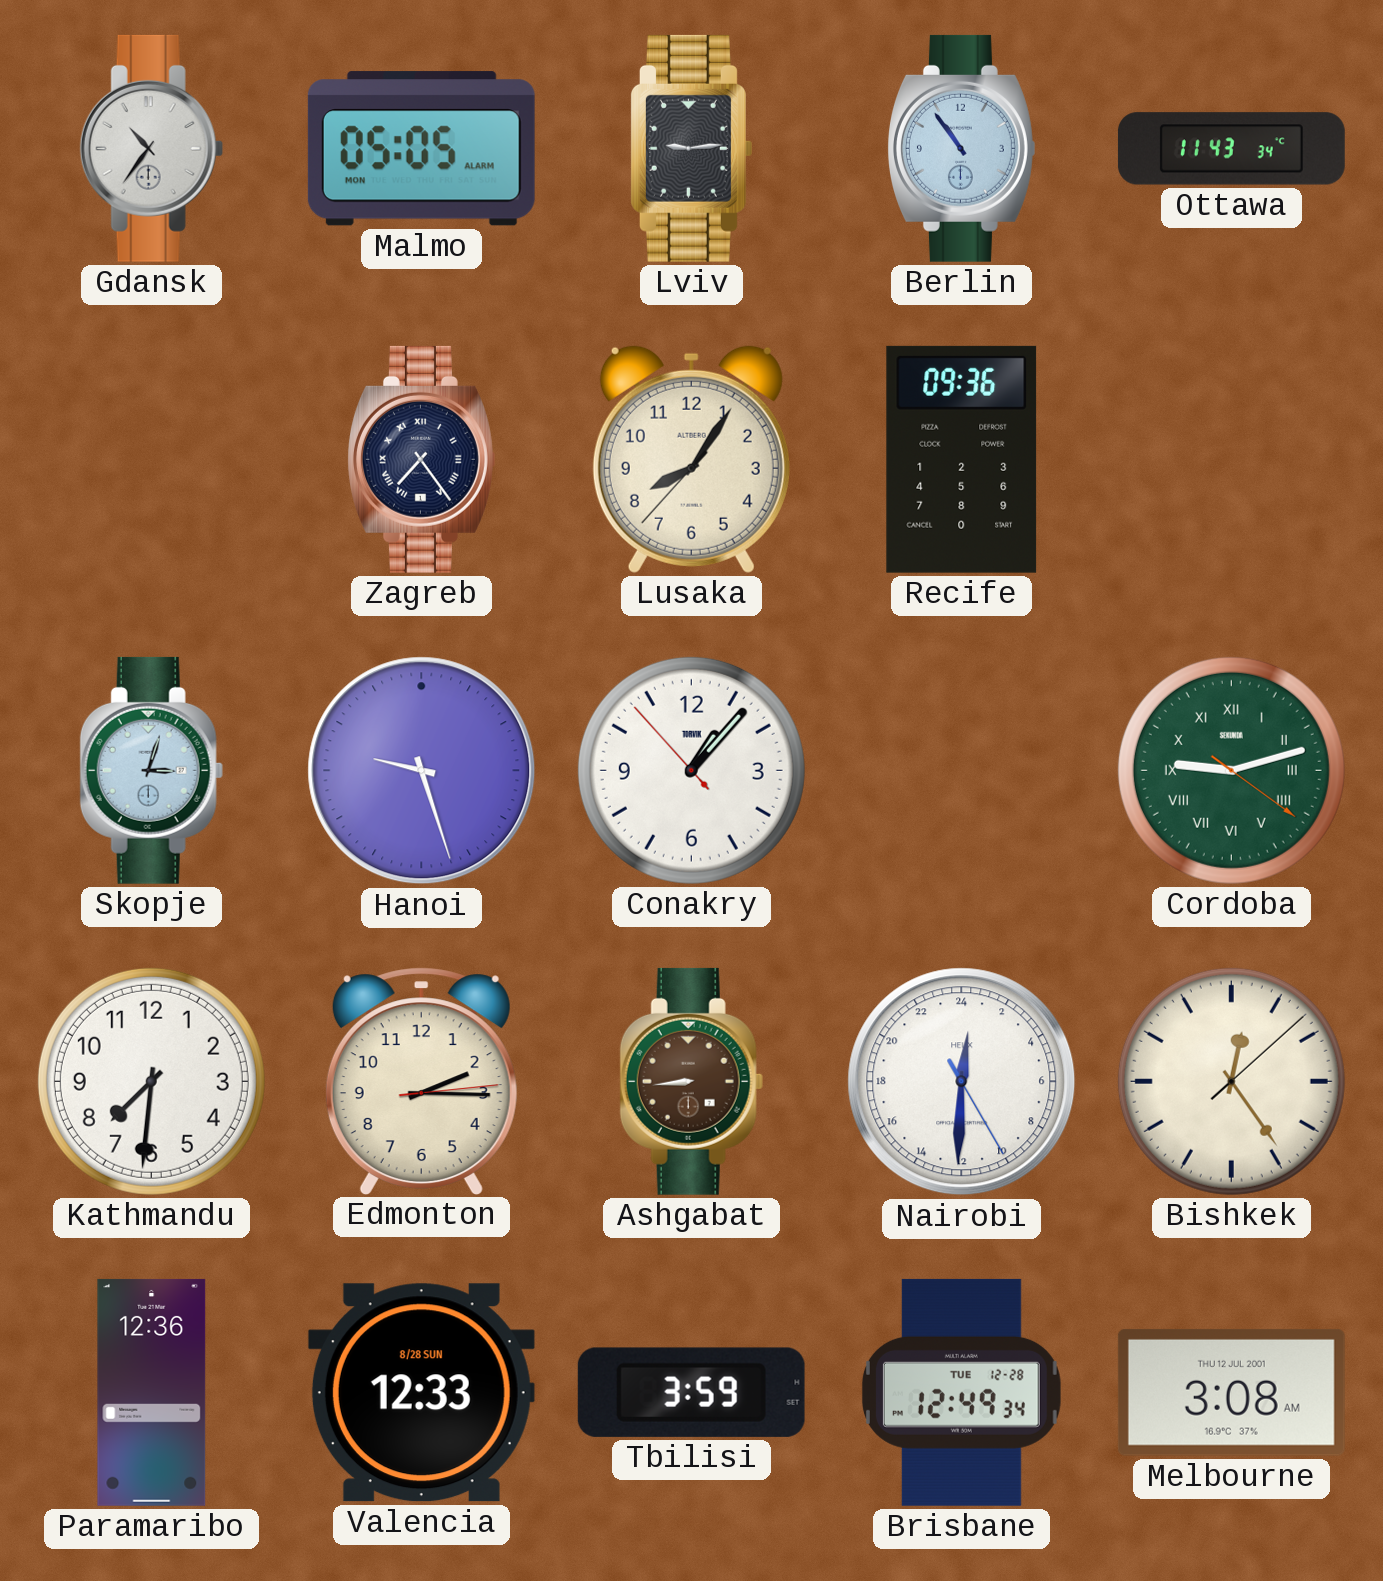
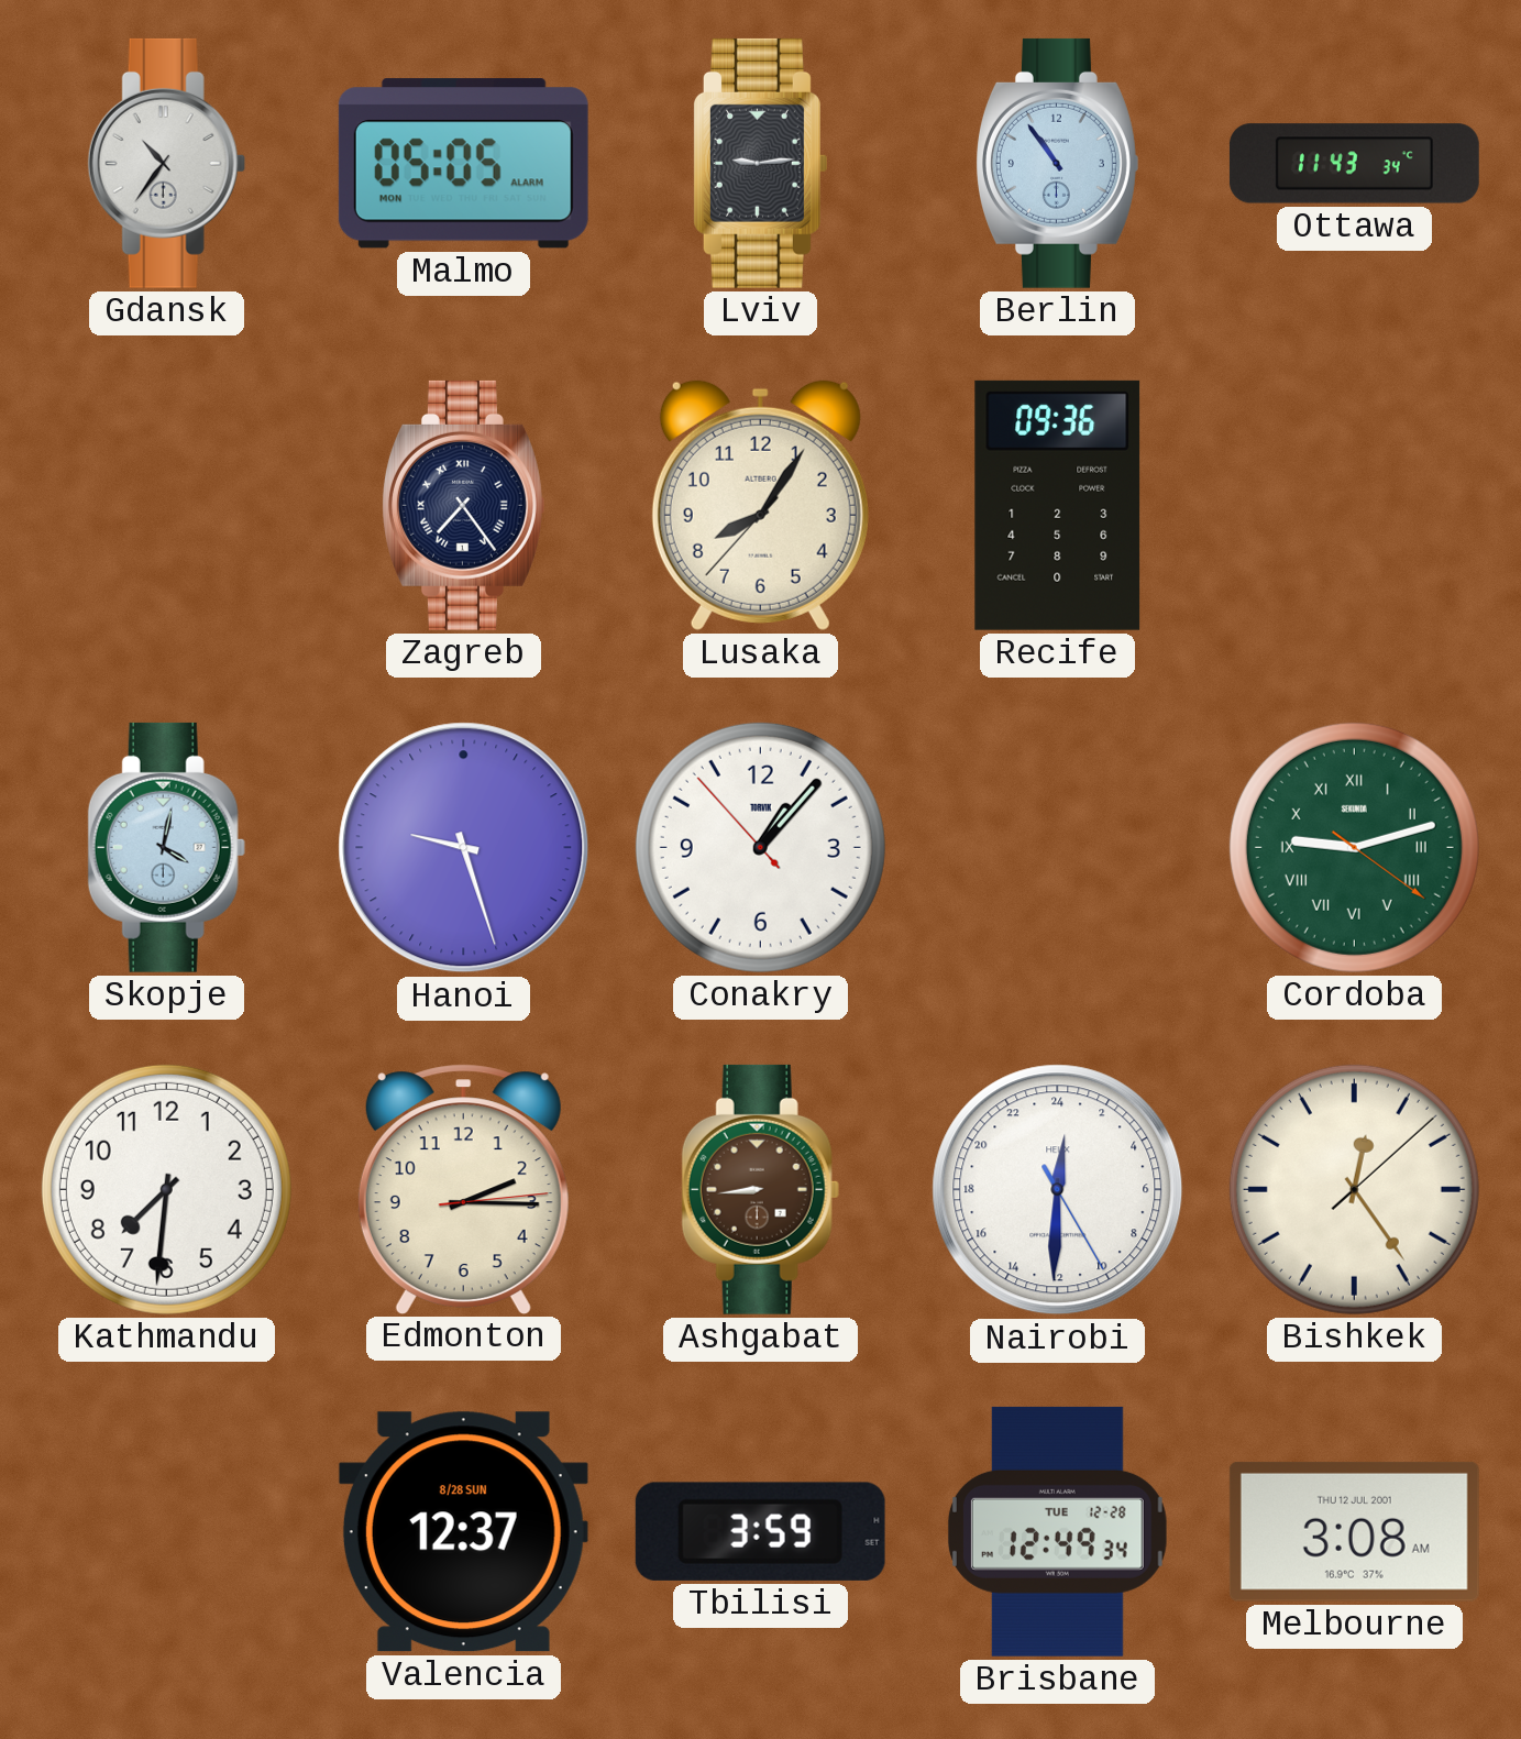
Skopje: 3:03 -> 4:02 (166, 847)
Paramaribo: 12:36 -> none (152, 1392)
Valencia: 12:33 -> 12:37 (463, 1532)
